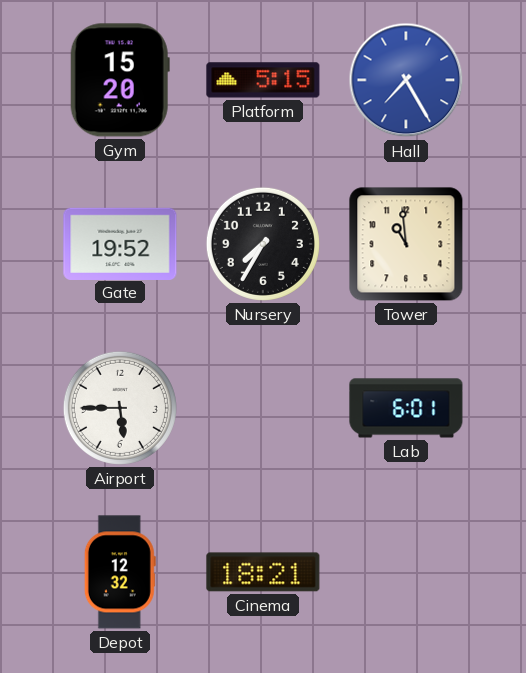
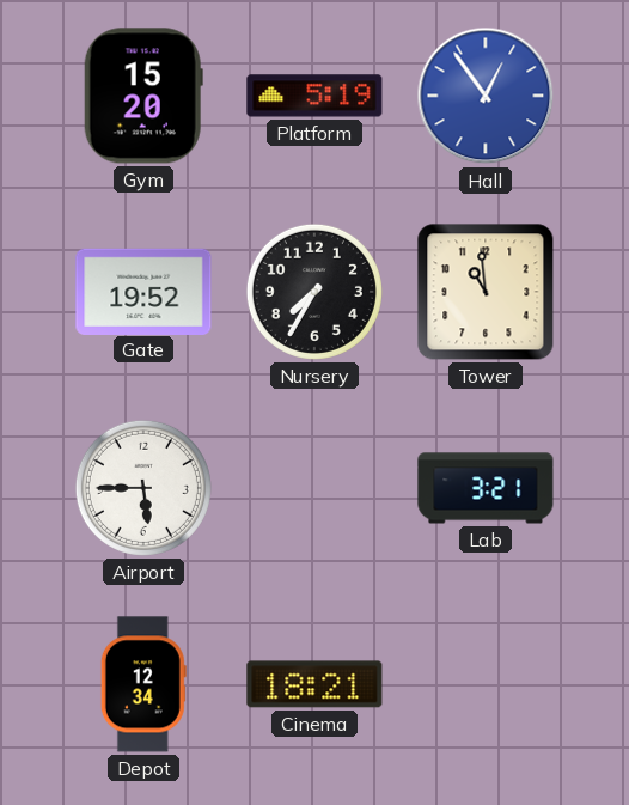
Platform: 5:15 -> 5:19 (314, 96)
Hall: 7:25 -> 12:54 (486, 96)
Lab: 6:01 -> 3:21 (486, 488)
Depot: 12:32 -> 12:34 (143, 684)
